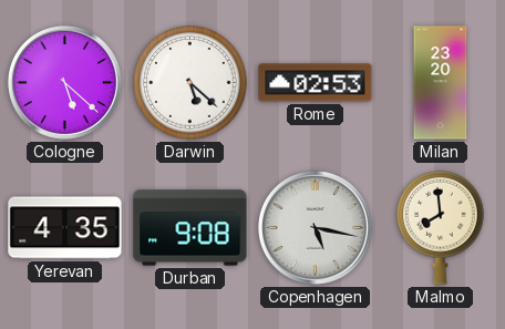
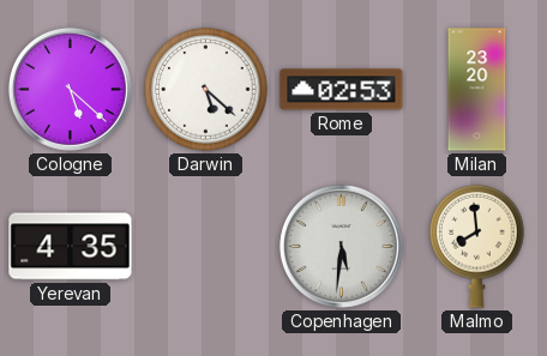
Durban: 9:08 -> none (190, 228)
Copenhagen: 5:17 -> 5:31 (341, 246)
